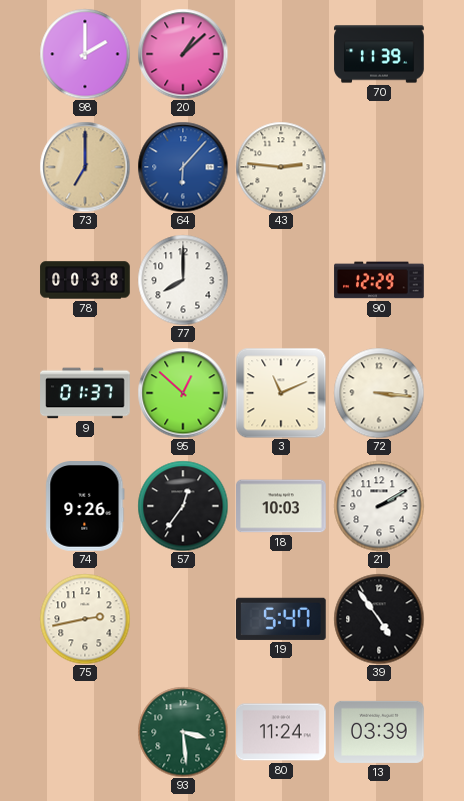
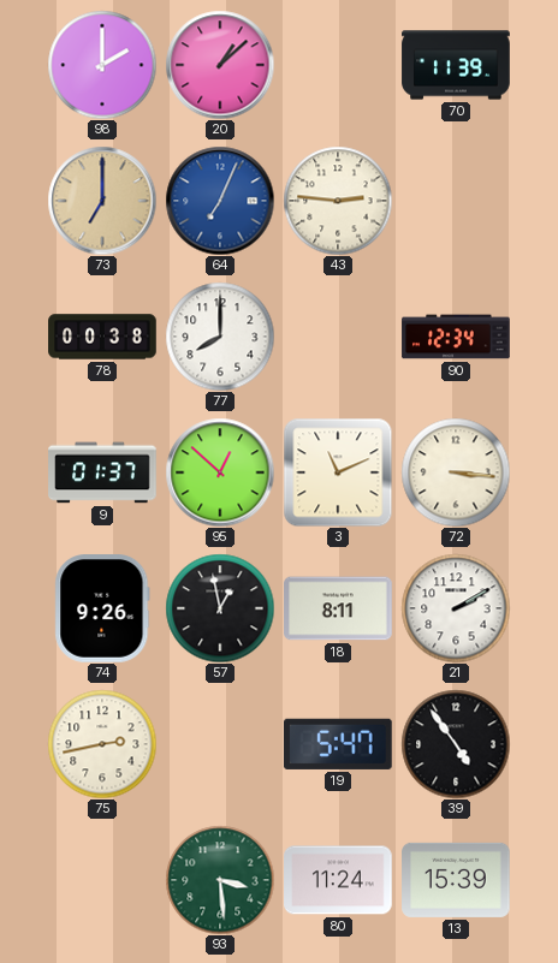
64: 6:07 -> 7:04 (220, 201)
90: 12:29 -> 12:34 (456, 337)
57: 12:36 -> 12:58 (220, 608)
18: 10:03 -> 8:11 (338, 608)
13: 03:39 -> 15:39 (456, 880)
